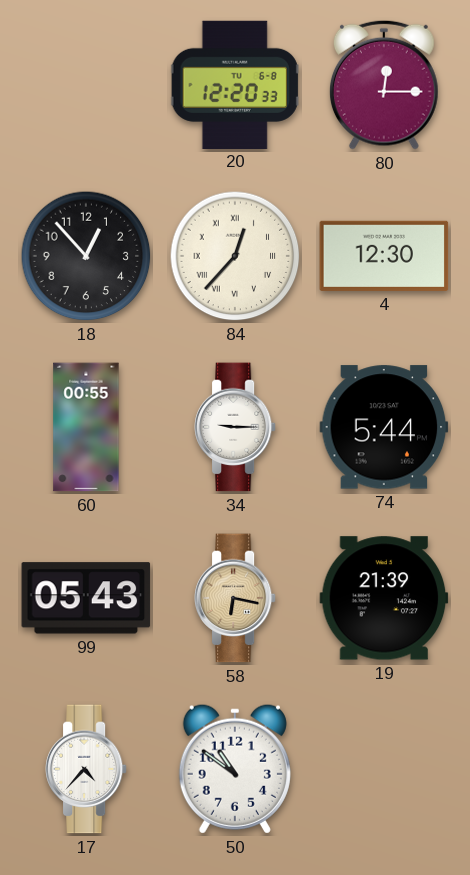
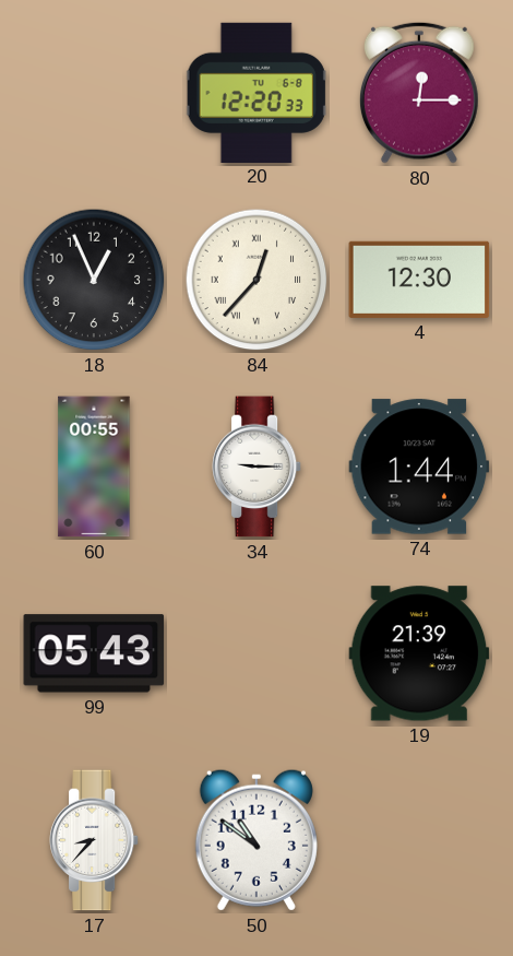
18: 12:53 -> 12:56 (94, 280)
74: 5:44 -> 1:44 (419, 467)
58: 6:17 -> none (235, 598)
17: 4:37 -> 8:37 (94, 840)
